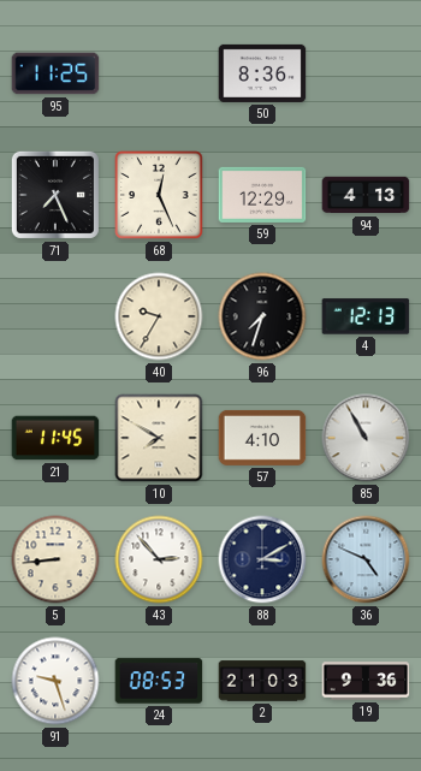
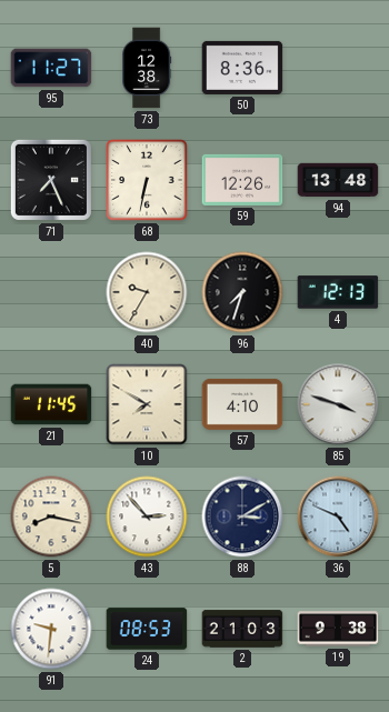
95: 11:25 -> 11:27 (51, 68)
73: none -> 12:38 (147, 68)
68: 12:26 -> 6:32 (147, 180)
59: 12:29 -> 12:26 (242, 180)
94: 4:13 -> 13:48 (338, 180)
85: 10:55 -> 3:48 (338, 404)
5: 8:44 -> 8:17 (51, 517)
91: 9:27 -> 9:31 (51, 629)
19: 9:36 -> 9:38 (338, 629)
